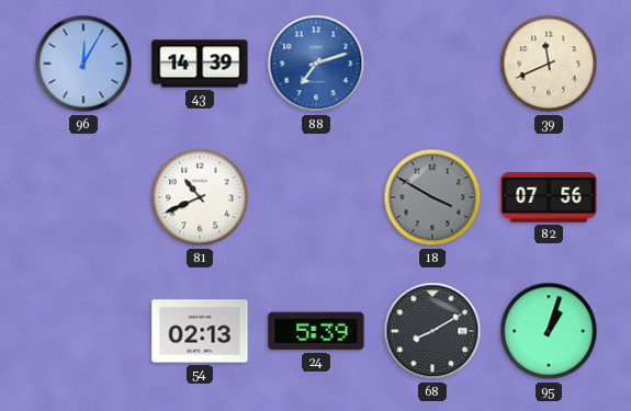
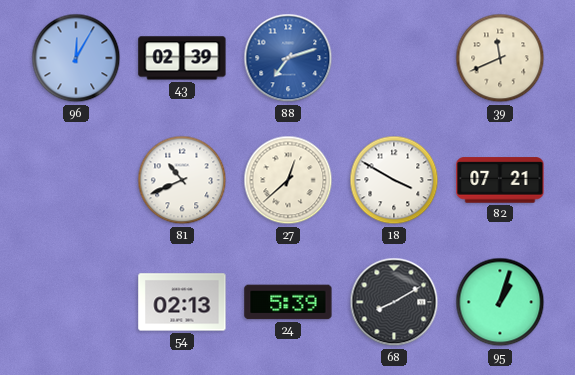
43: 14:39 -> 02:39 (182, 58)
27: none -> 12:38 (288, 180)
18 dial: grey -> white (394, 180)
82: 07:56 -> 07:21 (500, 180)
